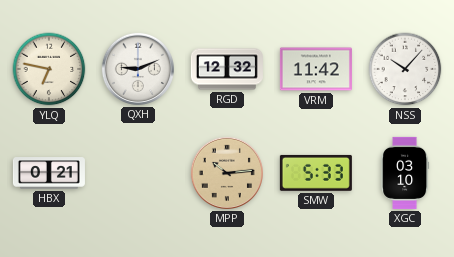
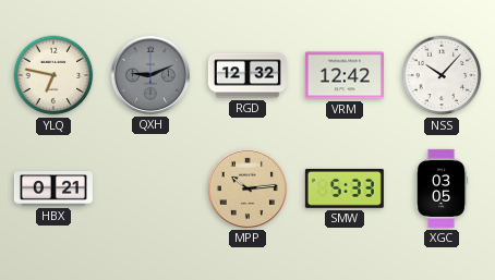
QXH dial: white -> grey (150, 75)
VRM: 11:42 -> 12:42 (345, 75)
XGC: 03:10 -> 03:05 (442, 188)
